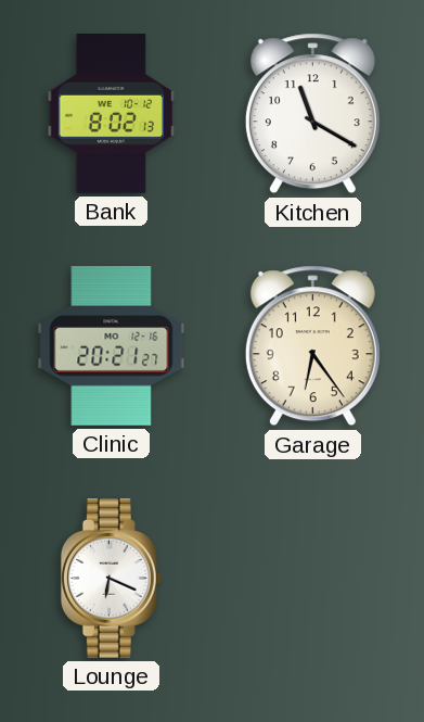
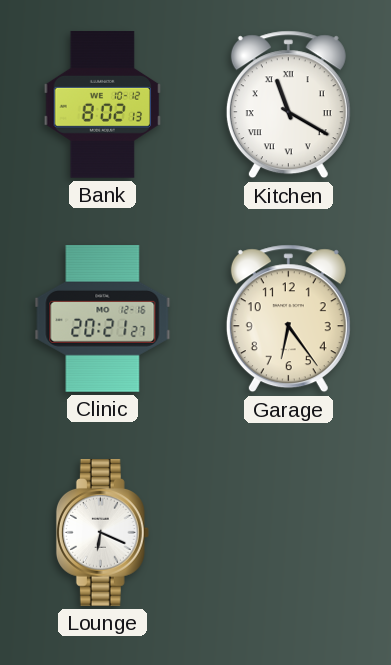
Kitchen numerals: Arabic -> Roman (288, 105)
